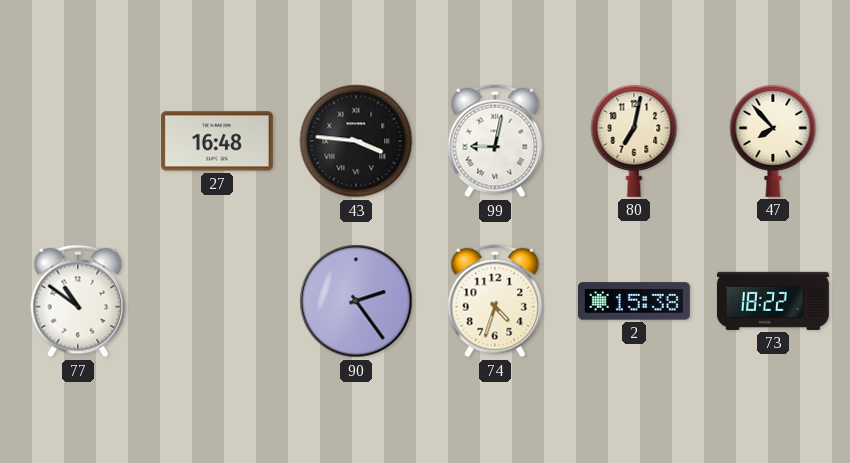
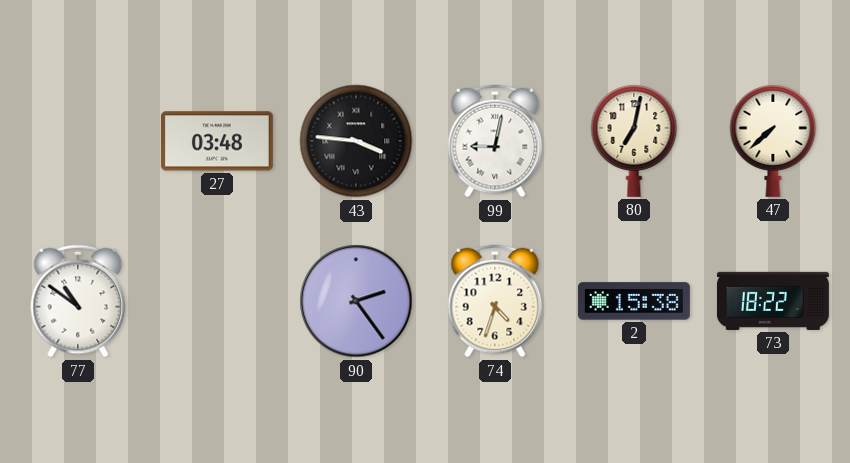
27: 16:48 -> 03:48 (217, 141)
47: 7:53 -> 7:38 (773, 140)
